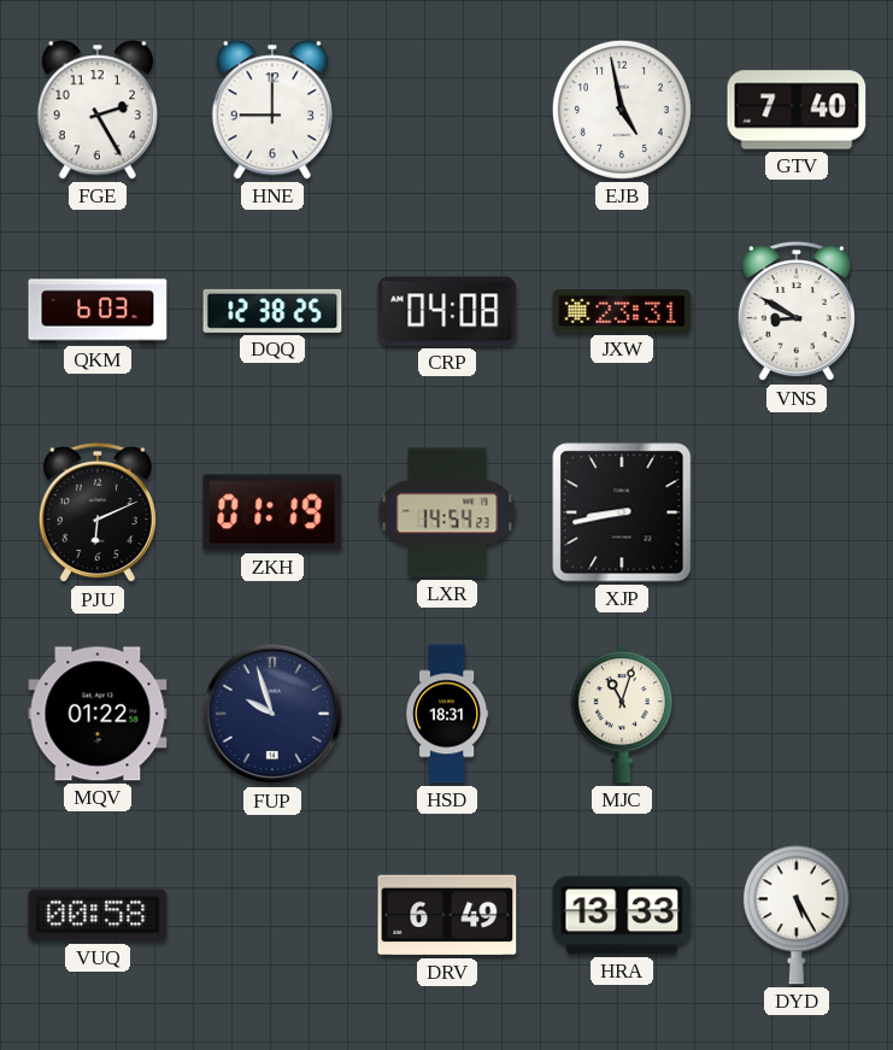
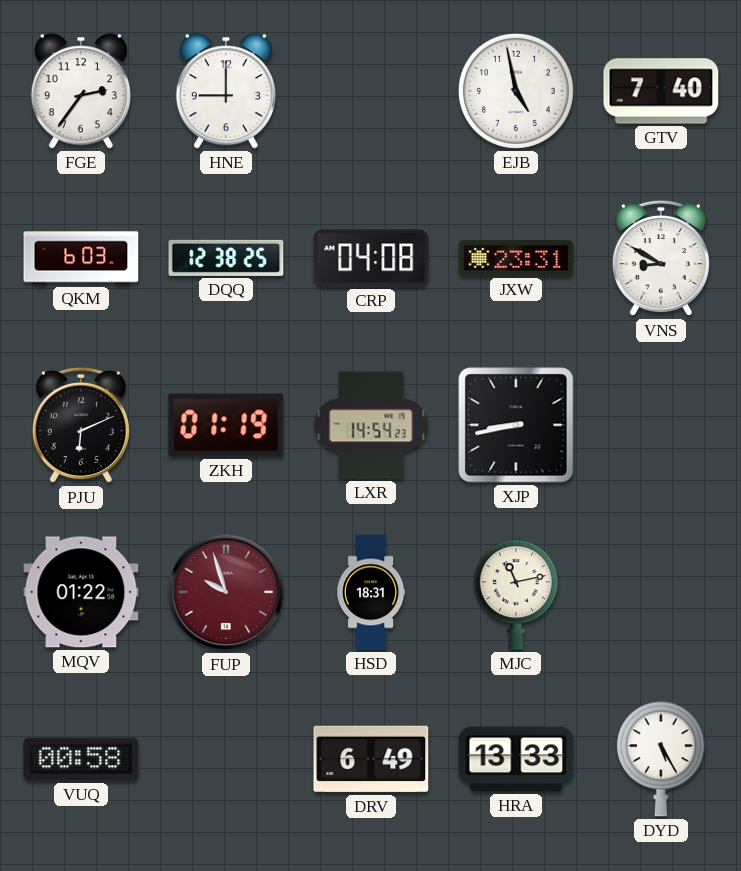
FGE: 2:25 -> 2:36 (81, 91)
FUP dial: navy -> burgundy (226, 592)
MJC: 11:03 -> 11:13 (516, 592)
